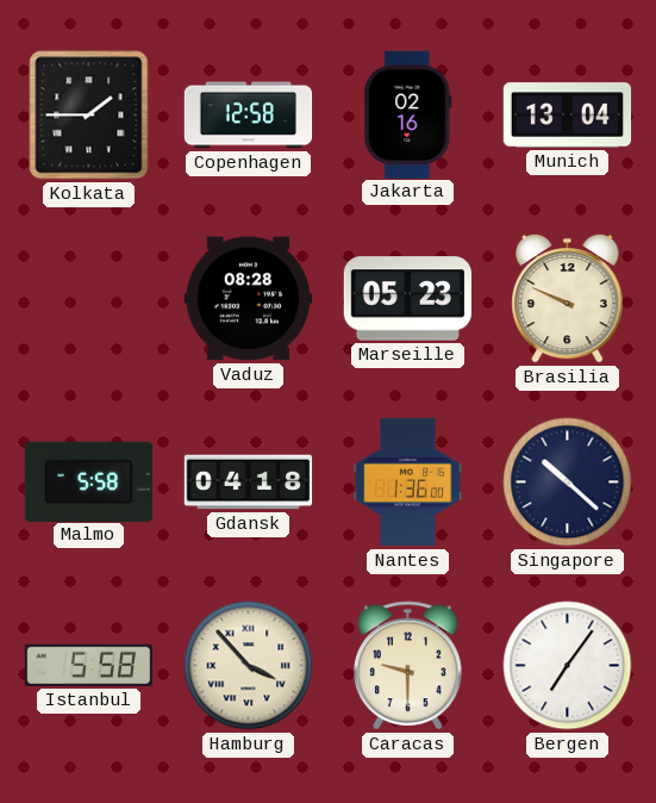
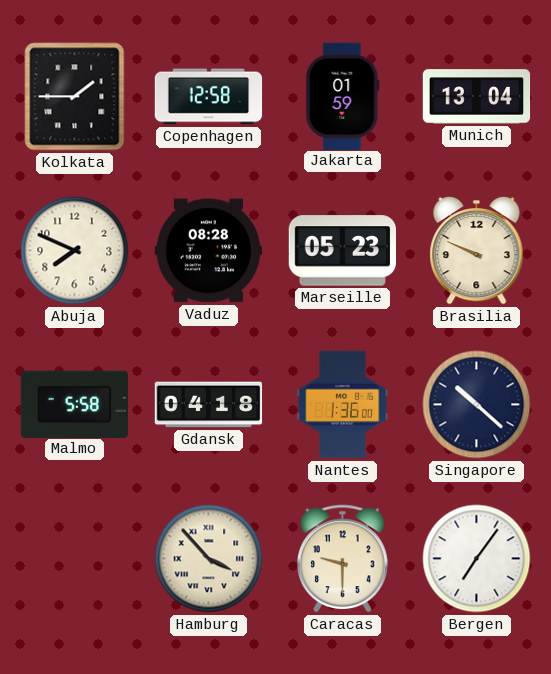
Jakarta: 02:16 -> 01:59 (343, 96)
Abuja: none -> 7:49 (75, 251)
Istanbul: 5:58 -> none (88, 665)
